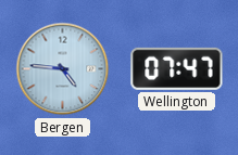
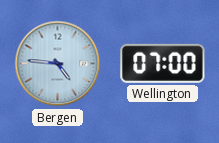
Wellington: 07:47 -> 07:00 (163, 63)
